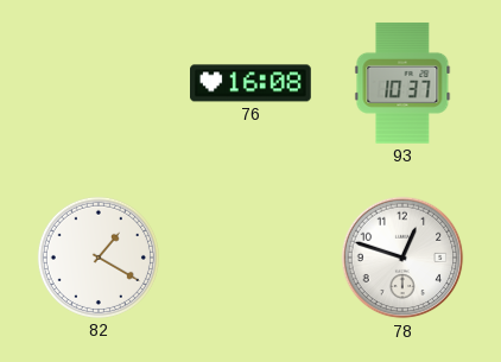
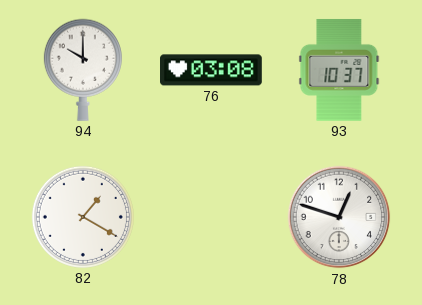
94: none -> 10:00 (83, 70)
76: 16:08 -> 03:08 (212, 70)
